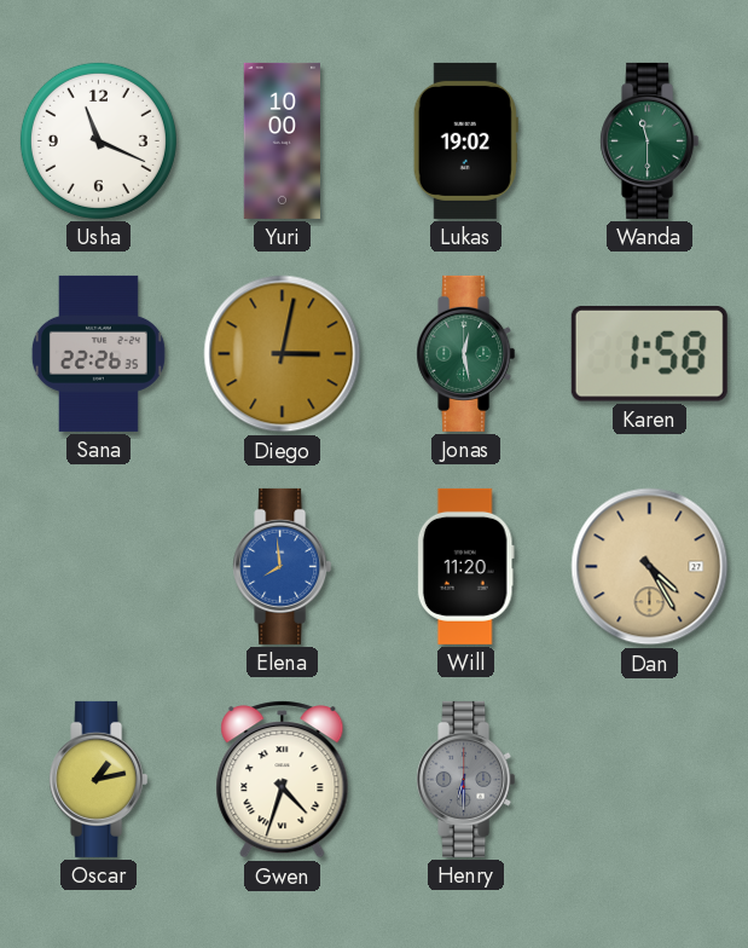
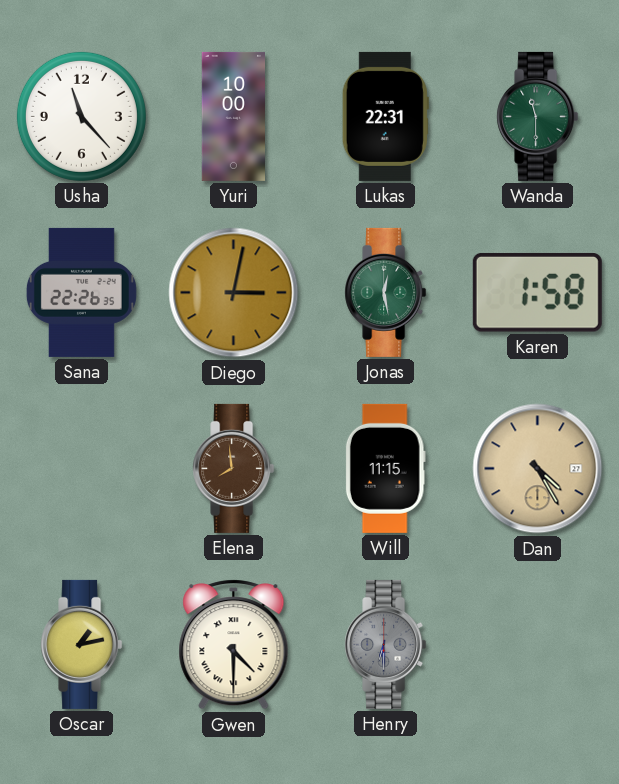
Usha: 11:19 -> 11:23 (81, 116)
Lukas: 19:02 -> 22:31 (385, 116)
Elena dial: blue -> brown (234, 468)
Will: 11:20 -> 11:15 (385, 468)
Gwen: 4:33 -> 4:30 (234, 645)
